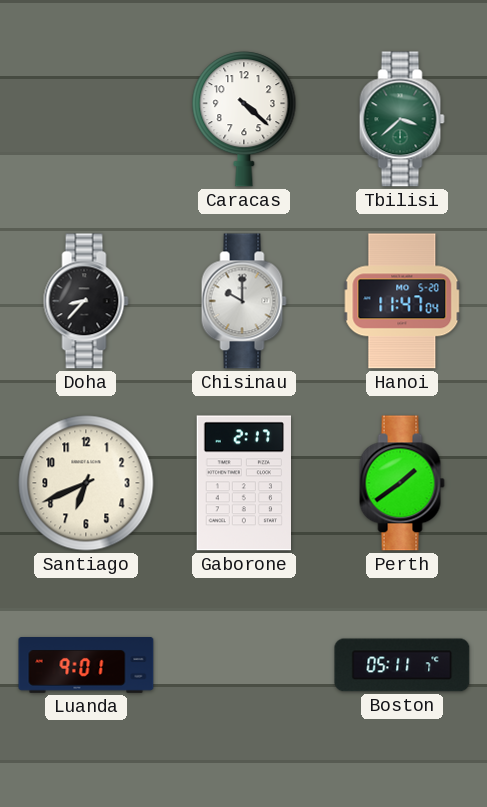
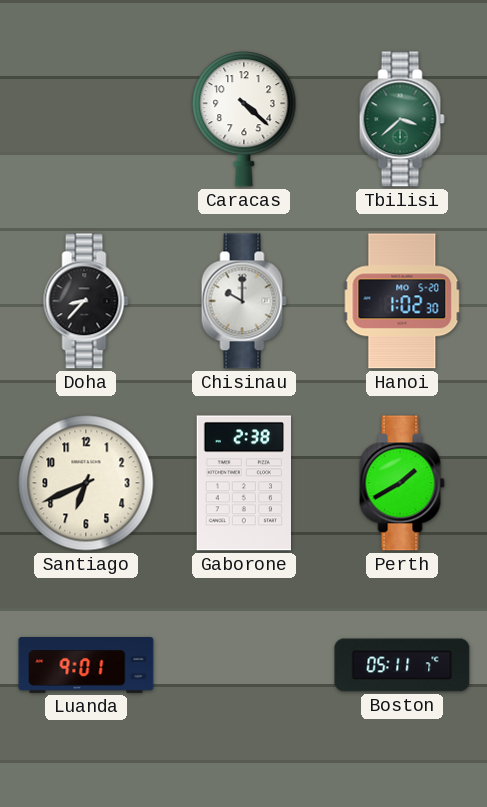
Hanoi: 11:47 -> 1:02 (402, 301)
Gaborone: 2:17 -> 2:38 (243, 483)
Perth: 1:39 -> 1:40 (402, 483)
